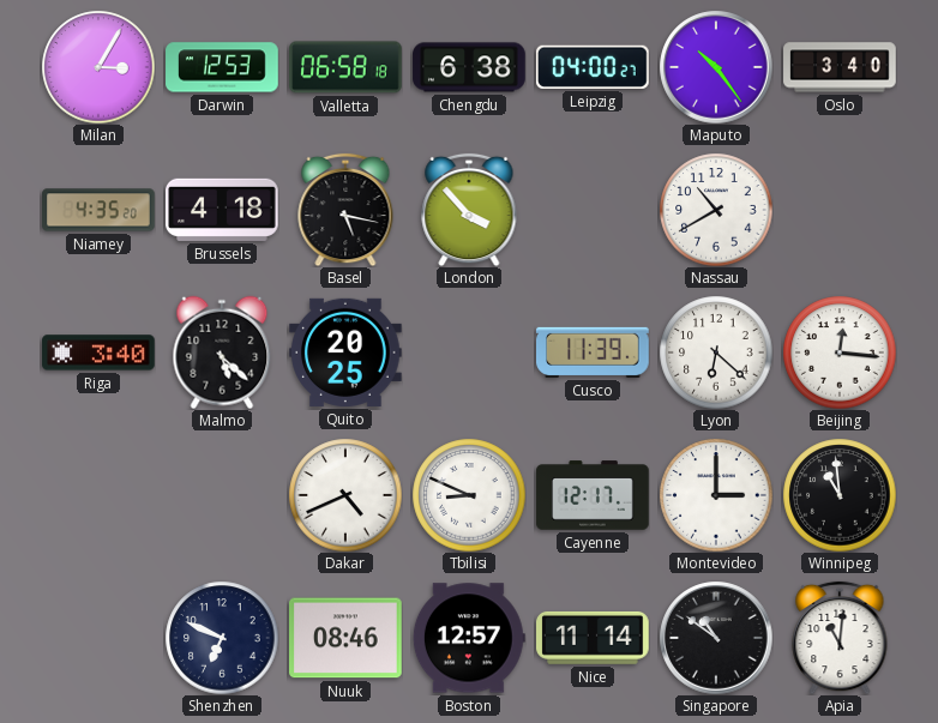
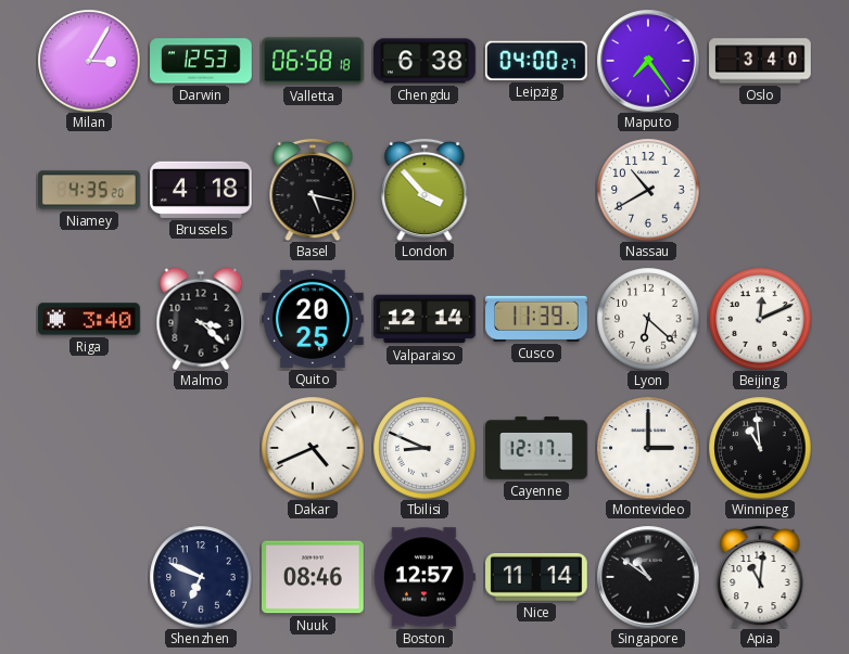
Maputo: 10:24 -> 7:24 (648, 61)
Malmo: 5:22 -> 3:22 (201, 319)
Valparaiso: none -> 12:14 (426, 319)
Beijing: 12:16 -> 12:11 (760, 319)
